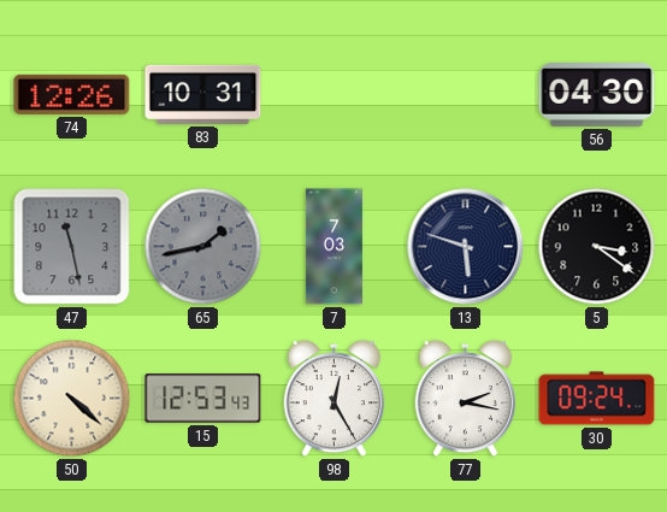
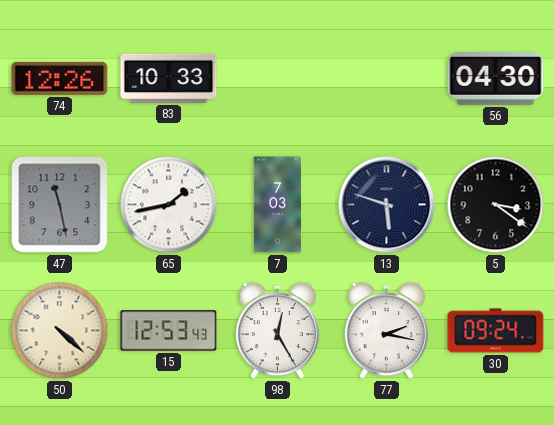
83: 10:31 -> 10:33 (169, 78)
65 dial: grey -> white (169, 205)
